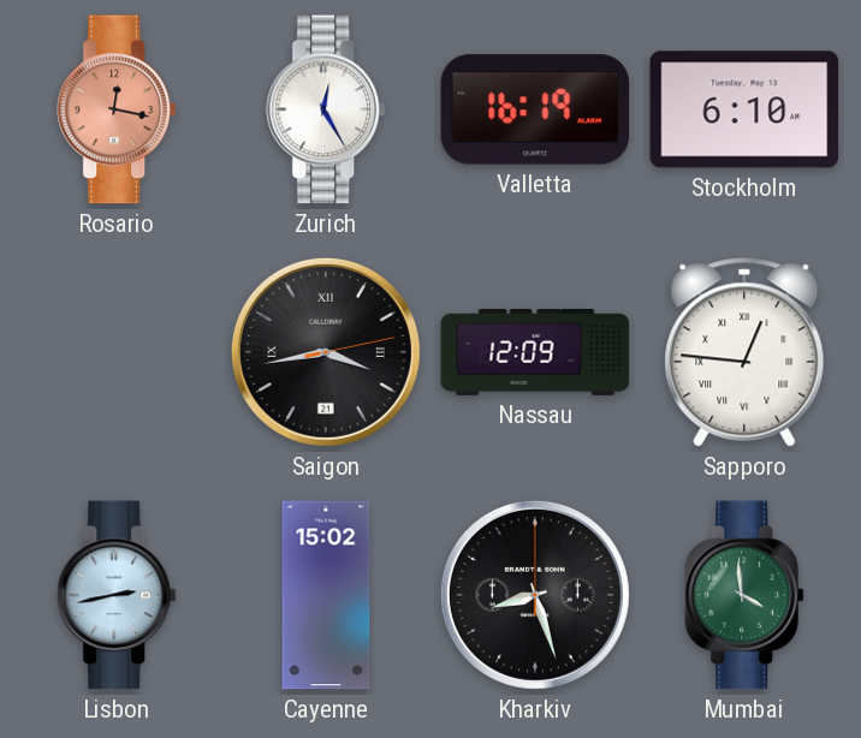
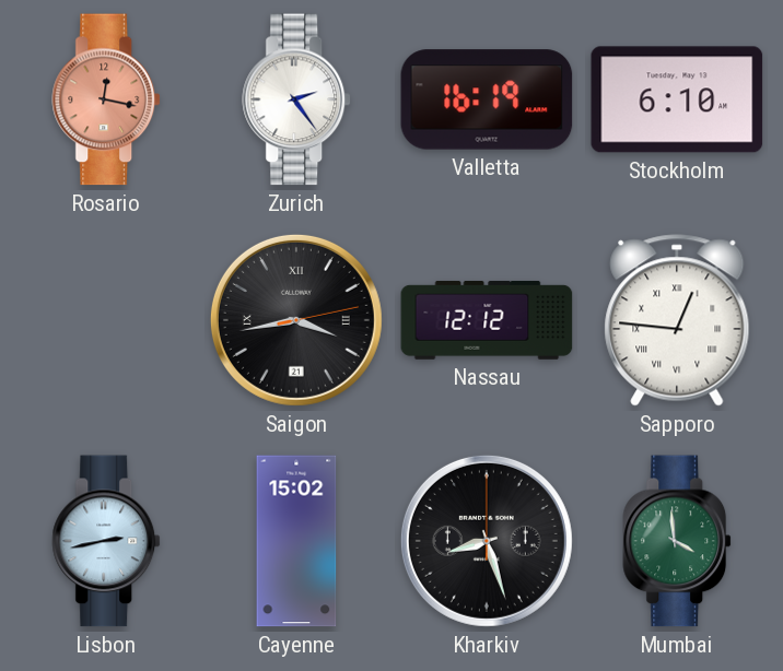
Zurich: 12:25 -> 2:24 (297, 99)
Nassau: 12:09 -> 12:12 (487, 320)
